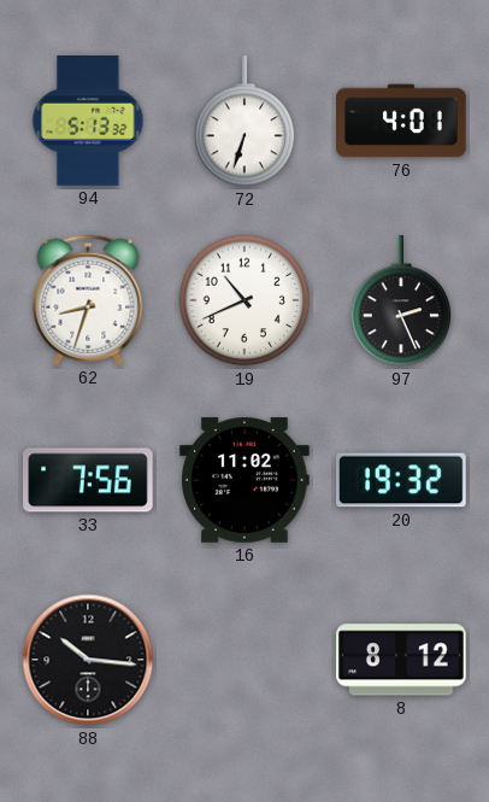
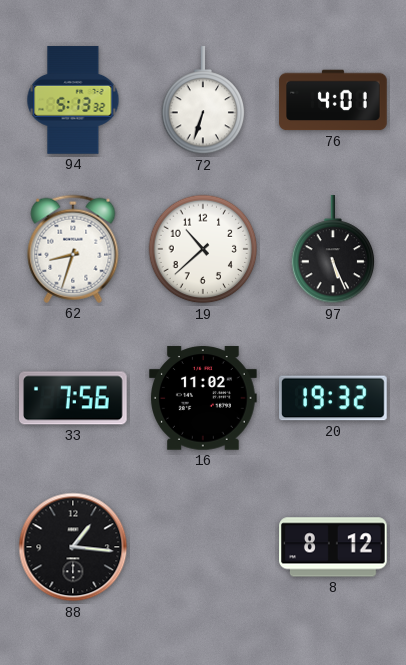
19: 10:41 -> 10:38 (203, 249)
97: 2:26 -> 5:26 (333, 250)
88: 10:16 -> 1:16 (73, 547)
